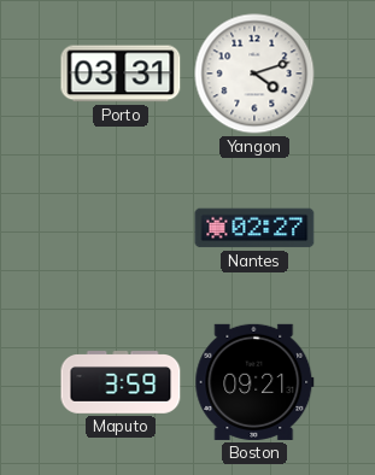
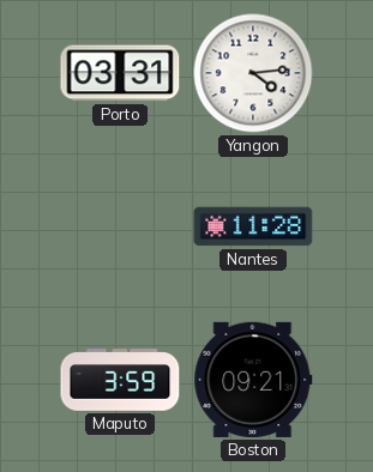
Yangon: 4:12 -> 4:14 (253, 73)
Nantes: 02:27 -> 11:28 (253, 226)
